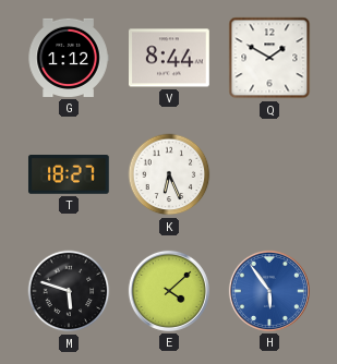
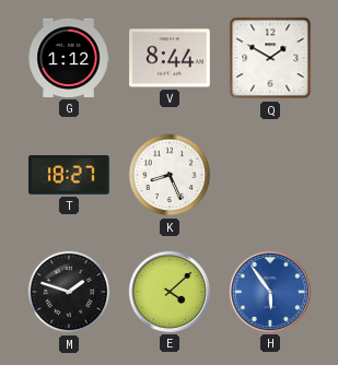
K: 6:26 -> 8:26 (170, 175)
M: 5:48 -> 1:48 (69, 292)
